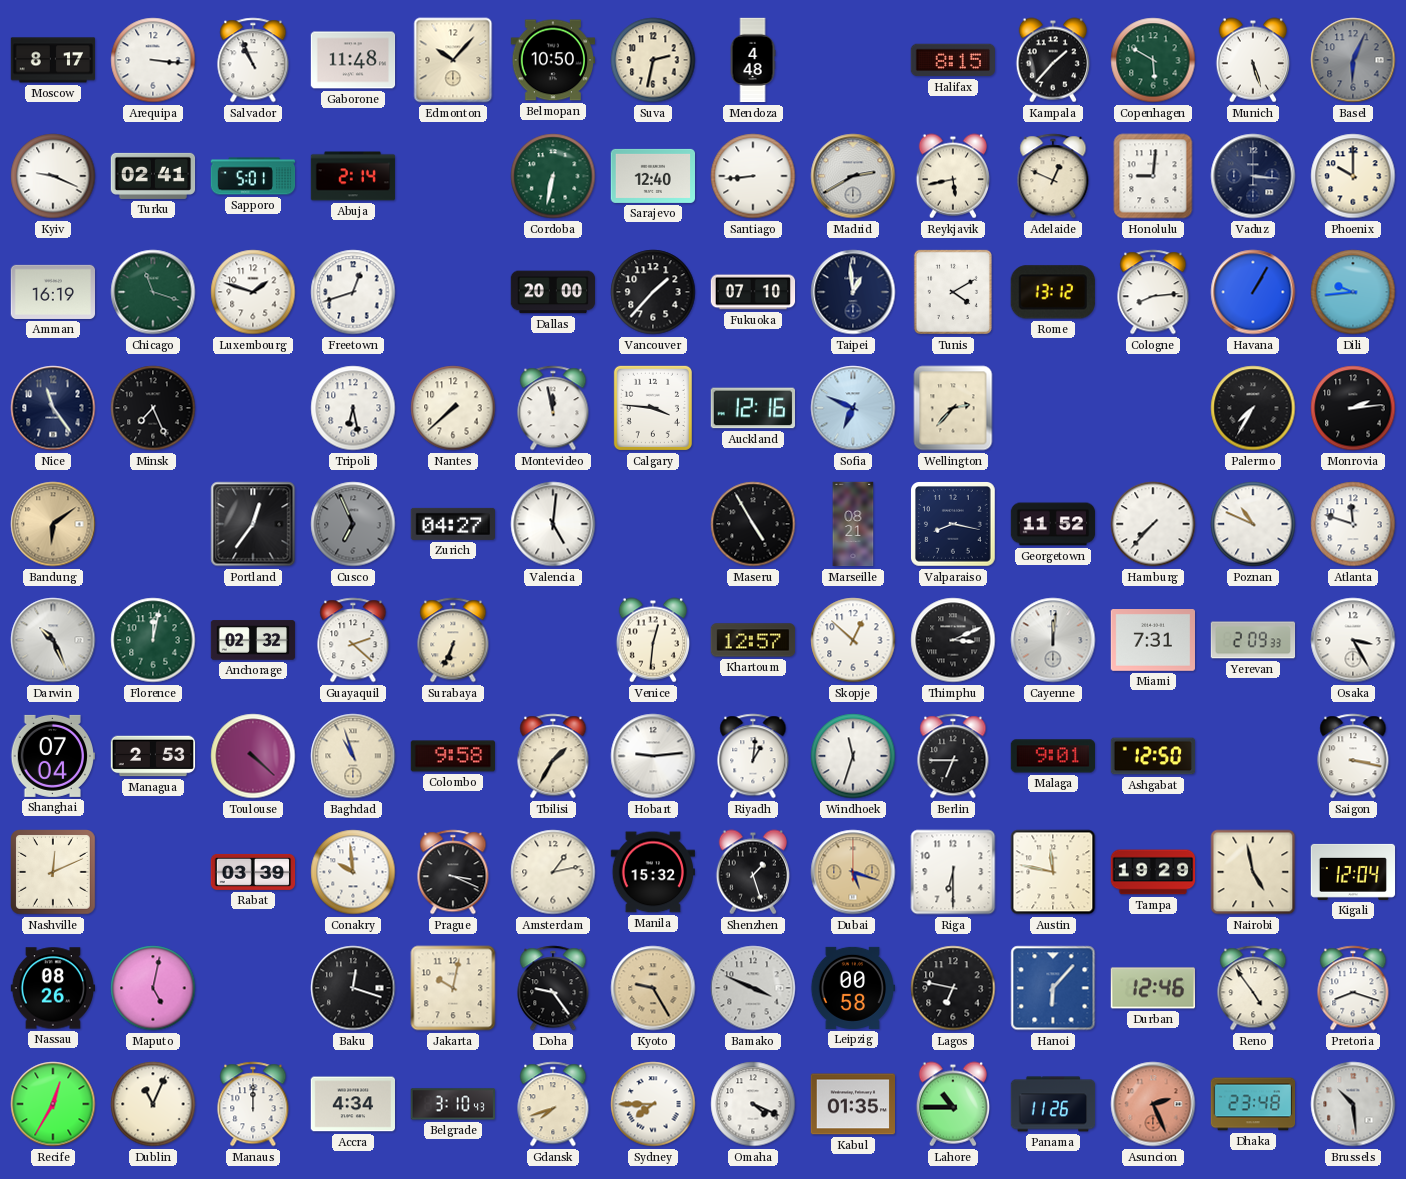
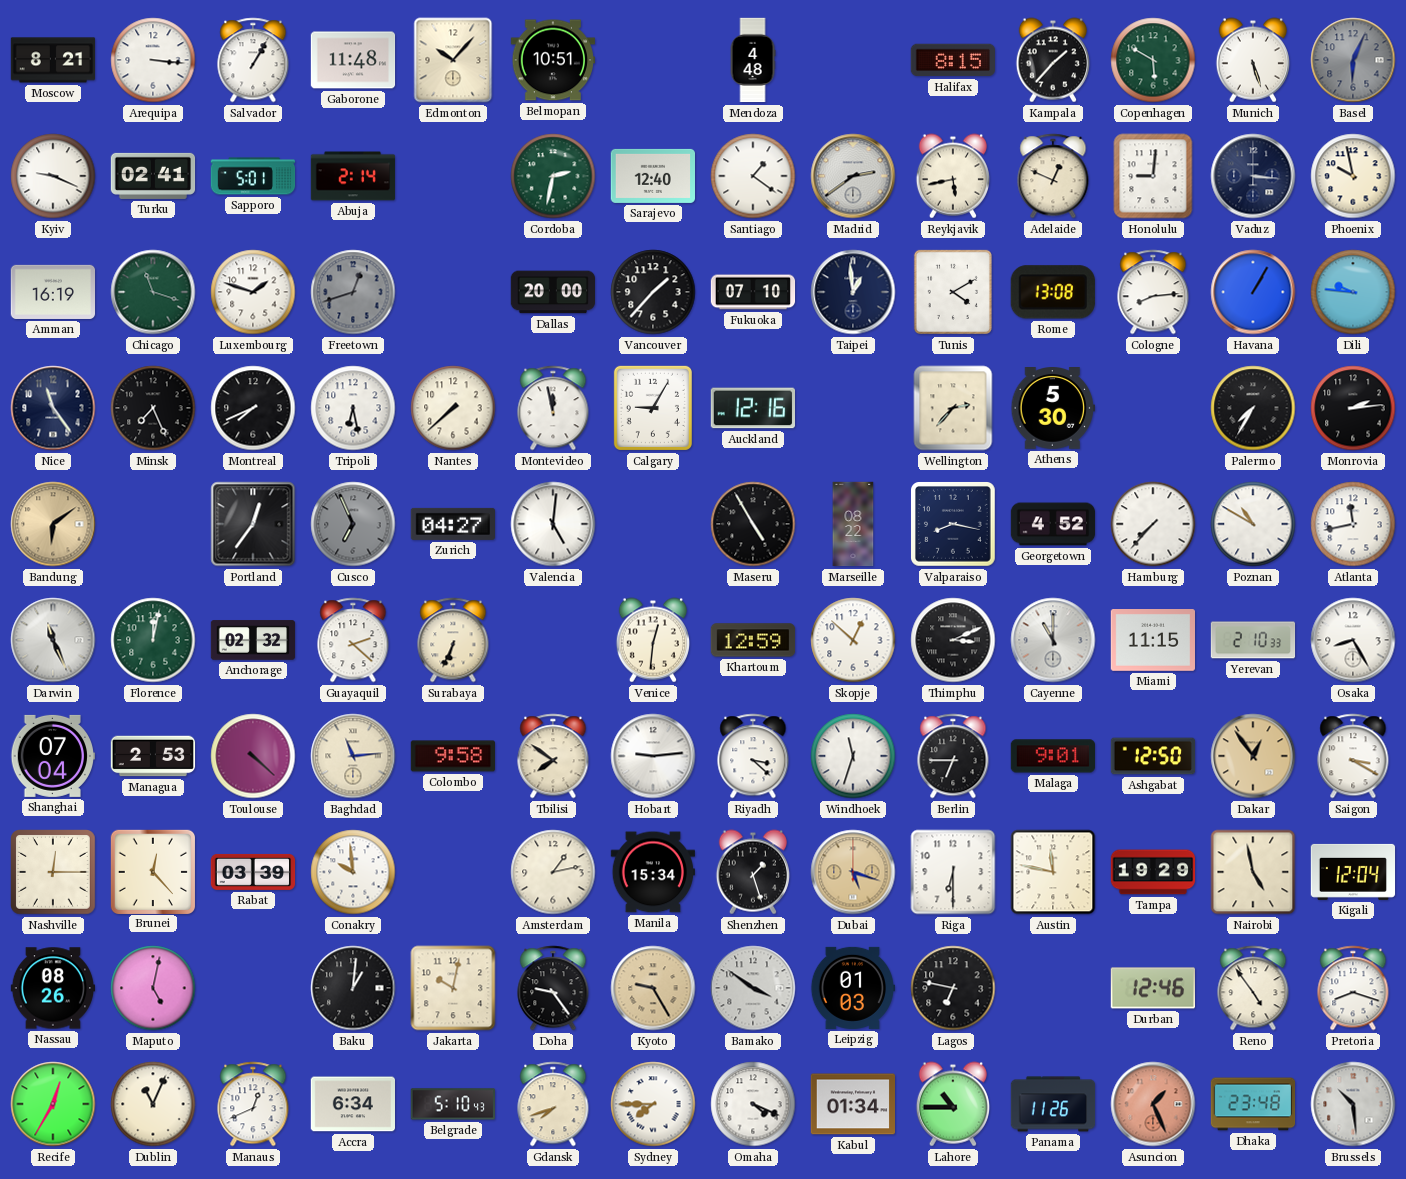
Moscow: 8:17 -> 8:21 (53, 60)
Salvador: 10:56 -> 1:05 (253, 60)
Belmopan: 10:50 -> 10:51 (552, 60)
Suva: 2:32 -> none (653, 60)
Cordoba: 6:32 -> 2:32 (553, 176)
Santiago: 8:44 -> 1:21 (753, 176)
Madrid: 2:40 -> 2:39 (853, 176)
Phoenix: 10:00 -> 9:58 (1353, 176)
Freetown dial: white -> grey (353, 292)
Rome: 13:12 -> 13:08 (1053, 292)
Dili: 9:44 -> 9:46 (1353, 292)
Montreal: none -> 7:41 (253, 408)
Calgary: 3:46 -> 9:05 (653, 408)
Sofia: 6:49 -> none (853, 408)
Athens: none -> 5:30 (1052, 409)
Marseille: 08:21 -> 08:22 (853, 524)
Georgetown: 11:52 -> 4:52 (1053, 524)
Poznan: 10:49 -> 10:50 (1253, 524)
Atlanta: 11:48 -> 11:43 (1353, 524)
Darwin: 10:26 -> 11:26 (53, 640)
Khartoum: 12:57 -> 12:59 (753, 640)
Cayenne: 12:01 -> 11:00 (1053, 640)
Miami: 7:31 -> 11:15 (1152, 641)
Yerevan: 2:09 -> 2:10 (1253, 640)
Osaka: 3:25 -> 8:25 (1353, 640)
Baghdad: 10:57 -> 11:14 (353, 756)
Tbilisi: 1:35 -> 7:51 (553, 756)
Riyadh: 1:01 -> 3:22 (753, 756)
Dakar: none -> 12:54 (1253, 756)
Saigon: 3:17 -> 3:20 (1353, 756)
Nashville: 12:11 -> 12:15 (54, 873)
Brunei: none -> 12:23 (152, 871)
Prague: 3:19 -> none (453, 872)
Manila: 15:32 -> 15:34 (652, 872)
Baku: 12:18 -> 1:01 (353, 988)
Bamako: 3:49 -> 3:51 (753, 988)
Leipzig: 00:58 -> 01:03 (853, 988)
Hanoi: 6:07 -> none (1053, 988)
Manaus: 12:00 -> 12:41 (253, 1104)
Accra: 4:34 -> 6:34 (352, 1104)
Belgrade: 3:10 -> 5:10 (452, 1104)
Kabul: 01:35 -> 01:34 (852, 1104)
Asuncion: 2:26 -> 1:26 (1153, 1104)
